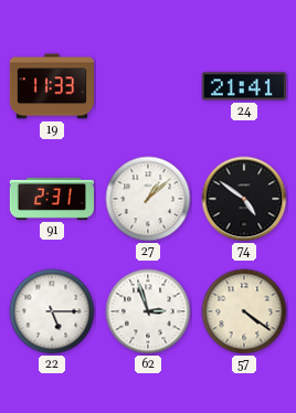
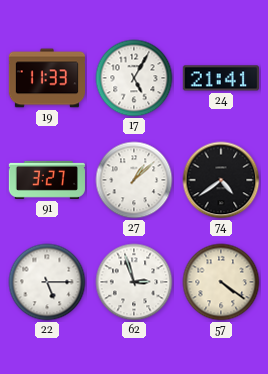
17: none -> 5:05 (134, 78)
91: 2:31 -> 3:27 (46, 180)
74: 4:51 -> 4:39 (221, 180)
